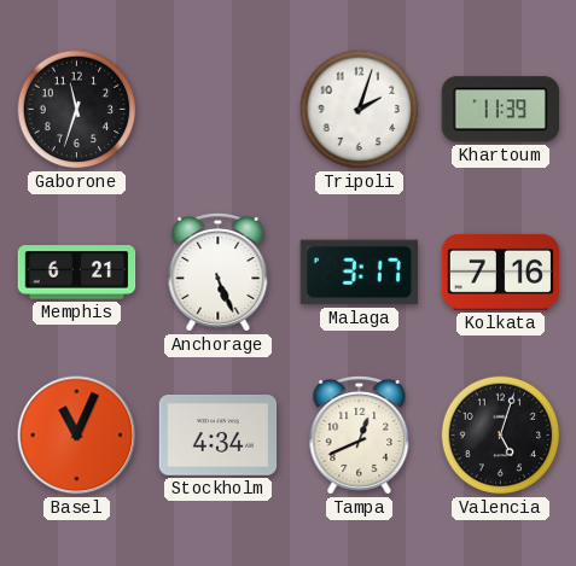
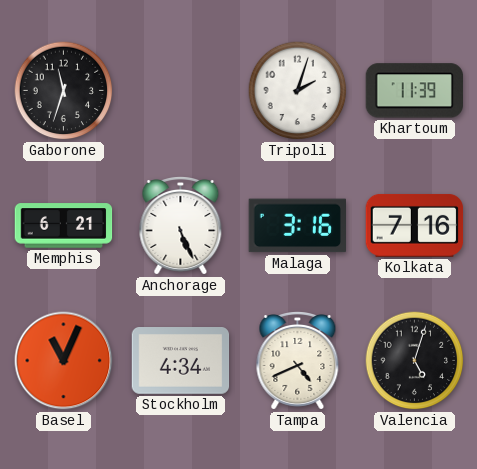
Malaga: 3:17 -> 3:16 (297, 226)
Tampa: 12:41 -> 4:41 (298, 361)
